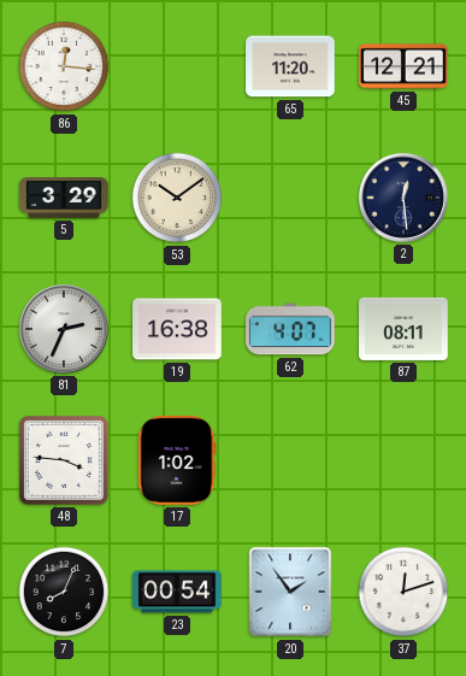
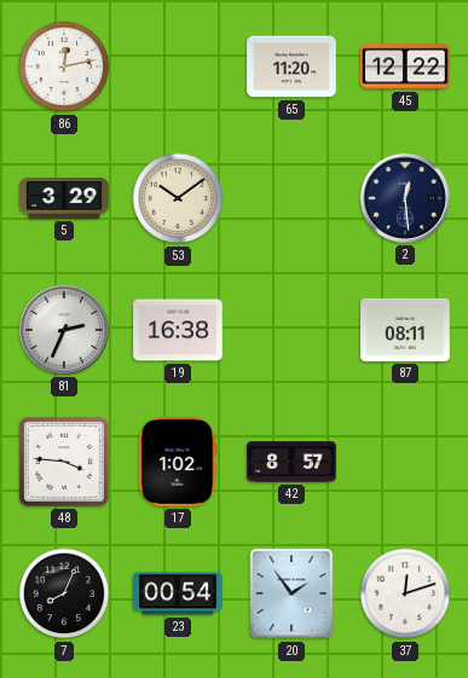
86: 12:16 -> 12:13 (64, 66)
45: 12:21 -> 12:22 (406, 66)
62: 4:07 -> none (290, 329)
42: none -> 8:57 (291, 462)
